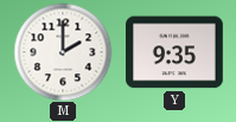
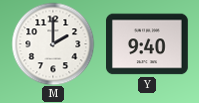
Y: 9:35 -> 9:40 (148, 44)
